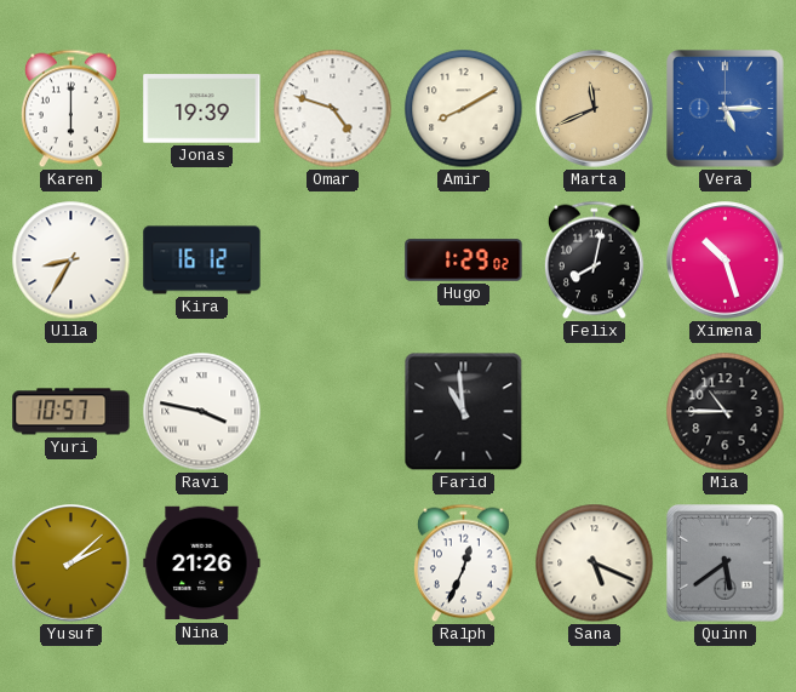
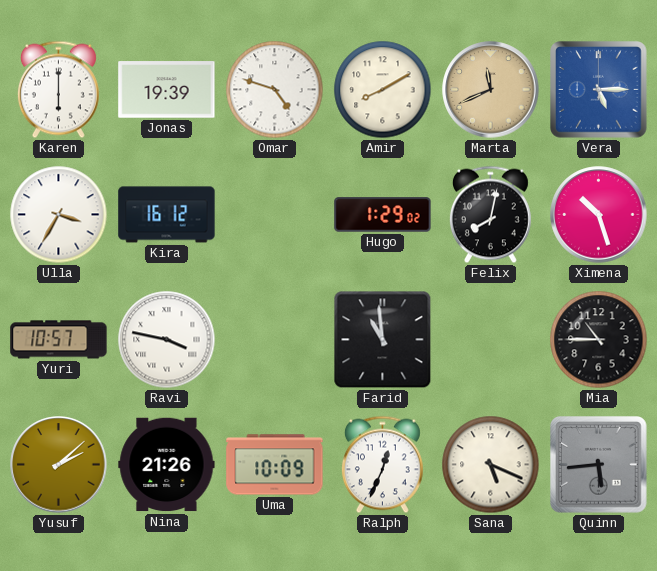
Ulla: 8:35 -> 3:35 (59, 215)
Uma: none -> 10:09 (275, 465)
Quinn: 5:39 -> 5:44 (599, 465)
